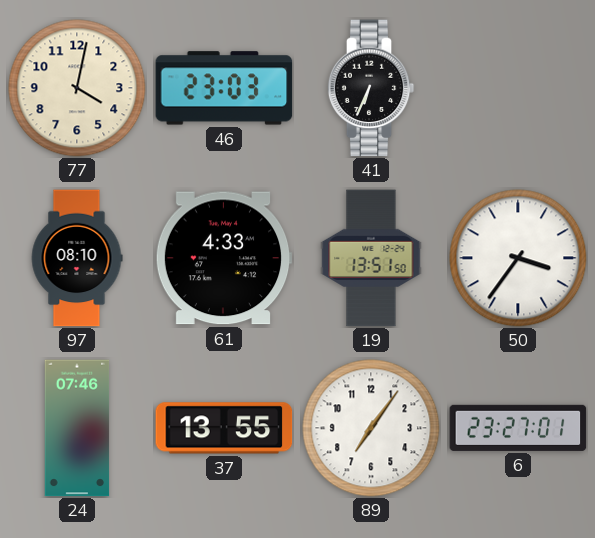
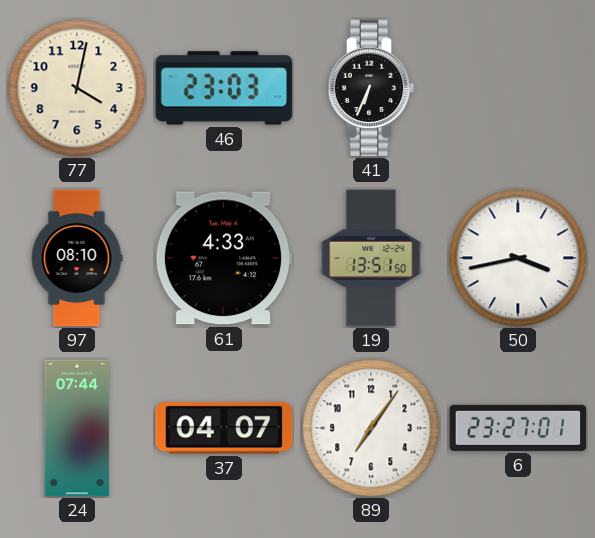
50: 3:36 -> 3:43 (518, 258)
24: 07:46 -> 07:44 (77, 428)
37: 13:55 -> 04:07 (224, 428)
